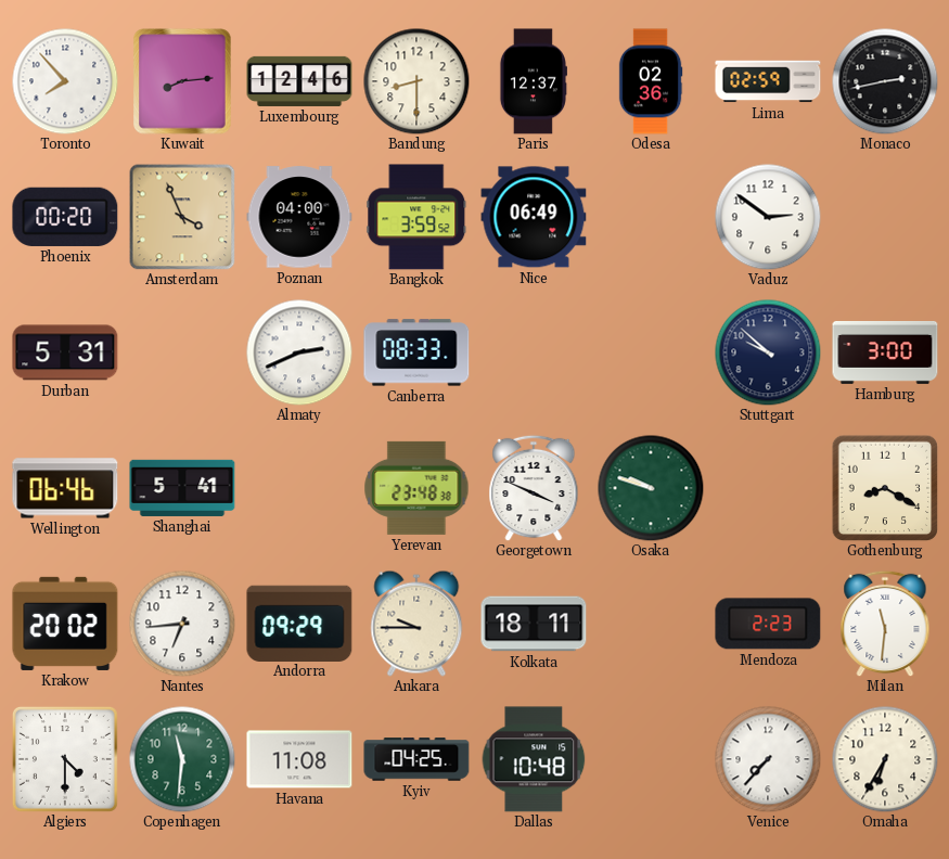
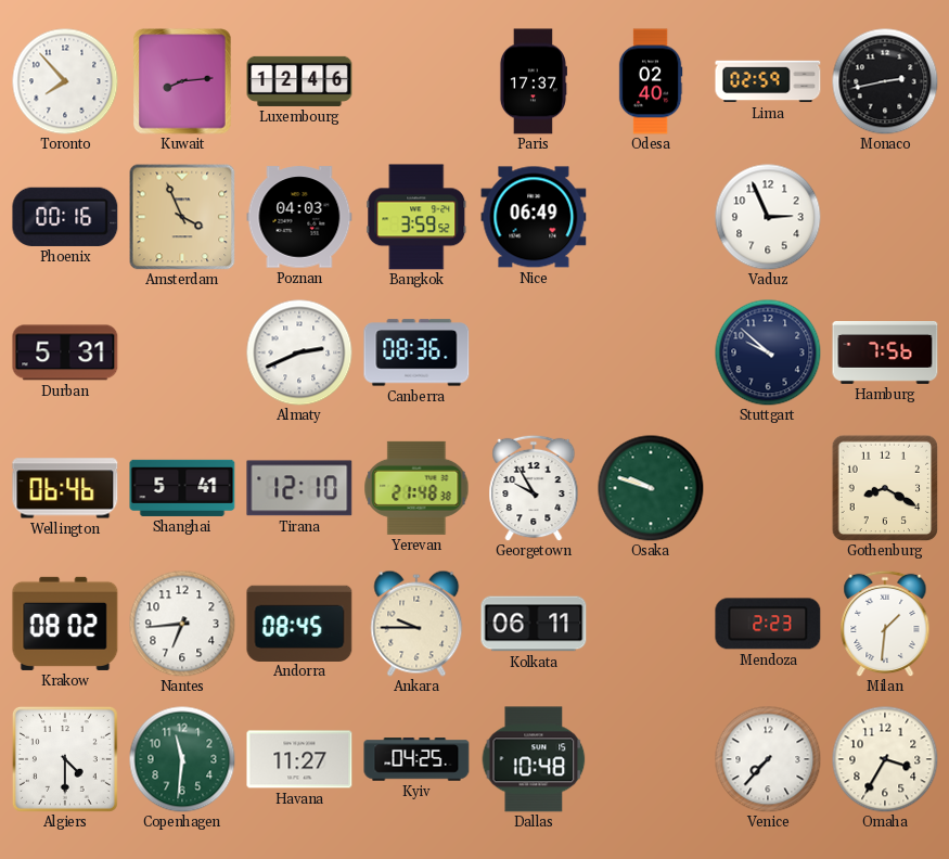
Bandung: 8:30 -> none (416, 81)
Paris: 12:37 -> 17:37 (533, 81)
Odesa: 02:36 -> 02:40 (651, 81)
Phoenix: 00:20 -> 00:16 (65, 217)
Poznan: 04:00 -> 04:03 (299, 217)
Vaduz: 2:51 -> 2:56 (768, 217)
Canberra: 08:33 -> 08:36 (416, 352)
Hamburg: 3:00 -> 7:56 (885, 352)
Tirana: none -> 12:10 (299, 488)
Yerevan: 23:48 -> 21:48 (416, 488)
Georgetown: 3:49 -> 9:55 (534, 488)
Krakow: 20:02 -> 08:02 (65, 624)
Andorra: 09:29 -> 08:45 (299, 623)
Kolkata: 18:11 -> 06:11 (534, 624)
Milan: 11:31 -> 1:31 (885, 624)
Havana: 11:08 -> 11:27 (299, 759)
Omaha: 6:35 -> 3:35 (885, 759)
